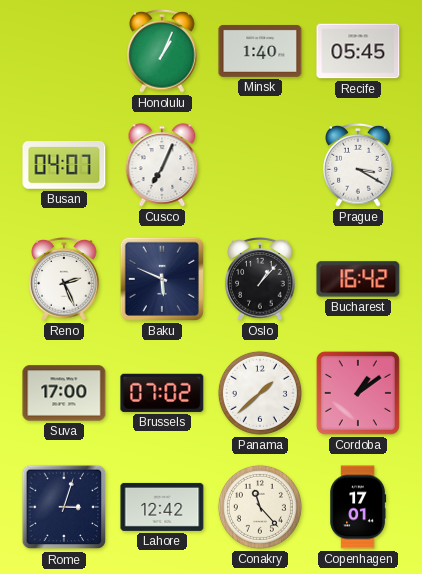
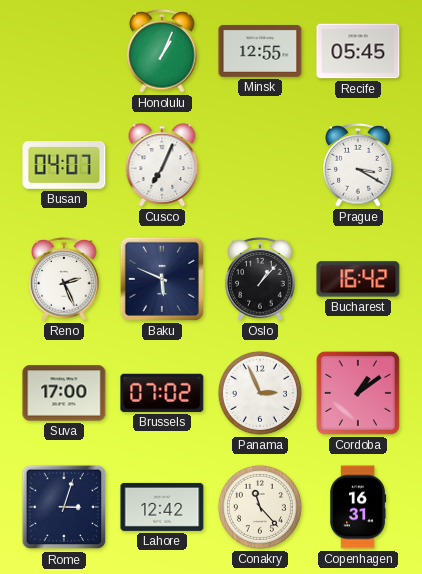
Minsk: 1:40 -> 12:55 (260, 51)
Panama: 1:38 -> 2:56 (260, 393)
Copenhagen: 17:01 -> 16:31 (358, 507)
